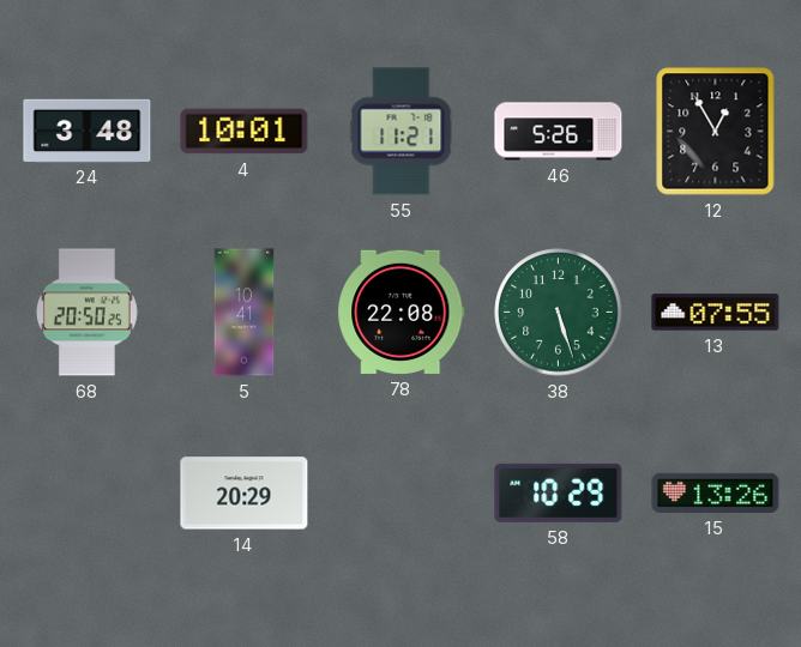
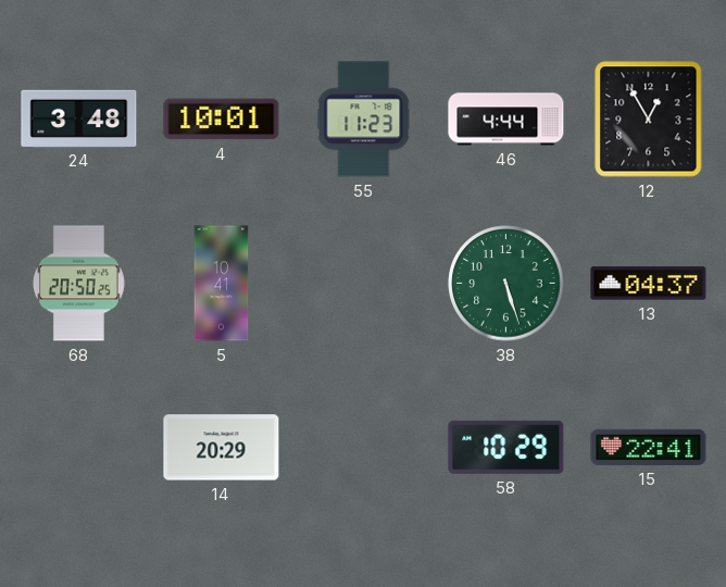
55: 11:21 -> 11:23 (364, 120)
46: 5:26 -> 4:44 (506, 120)
78: 22:08 -> none (402, 312)
13: 07:55 -> 04:37 (649, 284)
15: 13:26 -> 22:41 (649, 447)
